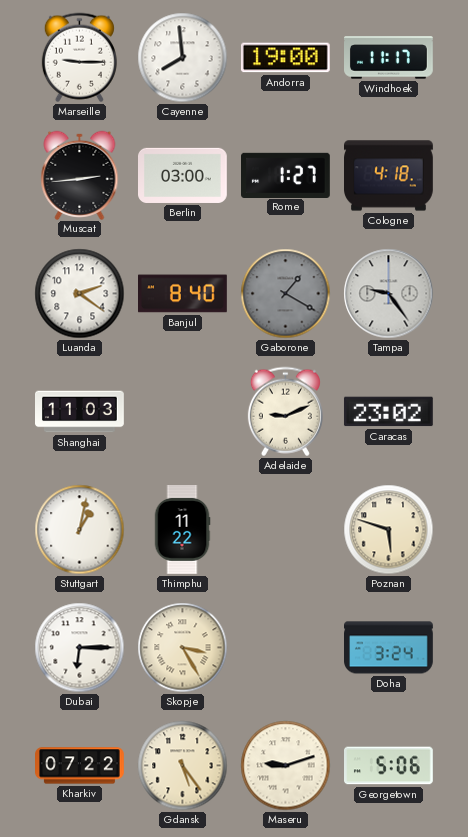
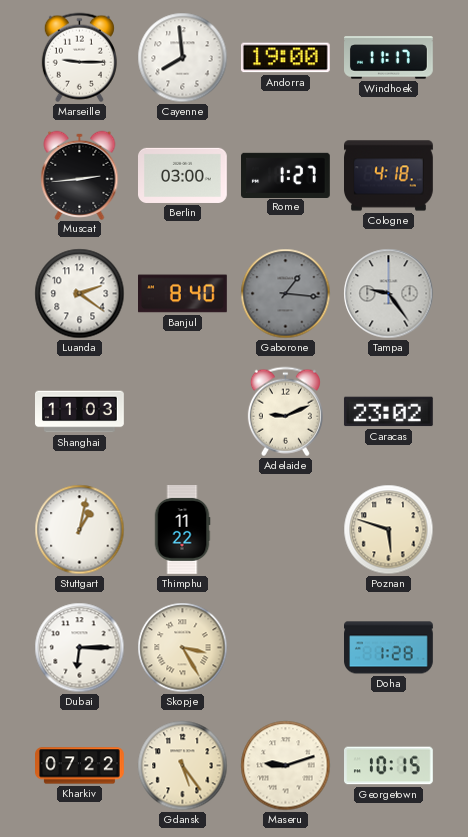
Gaborone: 1:20 -> 1:16 (286, 294)
Doha: 3:24 -> 1:28 (389, 648)
Georgetown: 5:06 -> 10:15 (389, 766)
